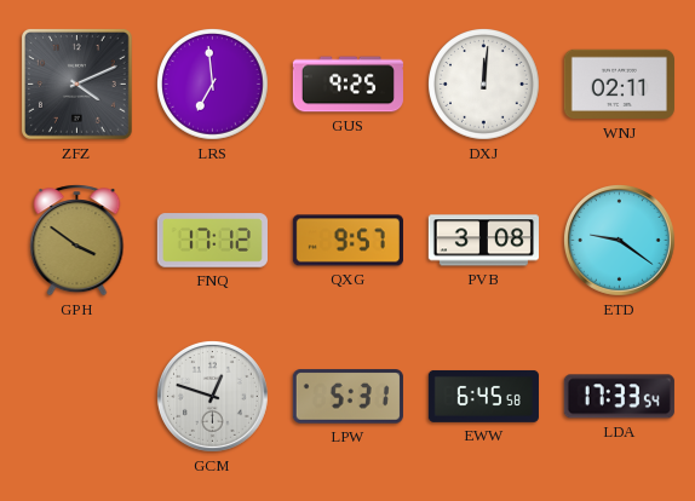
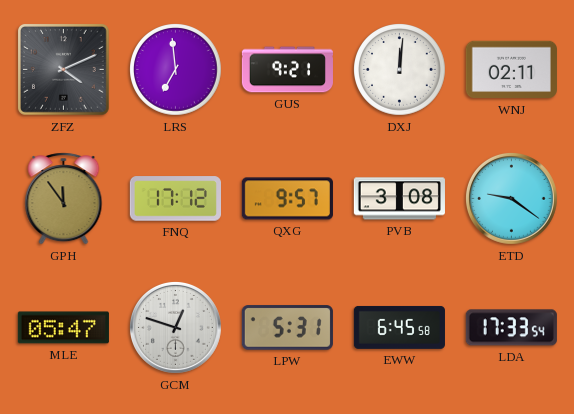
GUS: 9:25 -> 9:21 (287, 70)
GPH: 3:51 -> 11:54 (64, 199)
MLE: none -> 05:47 (63, 328)
